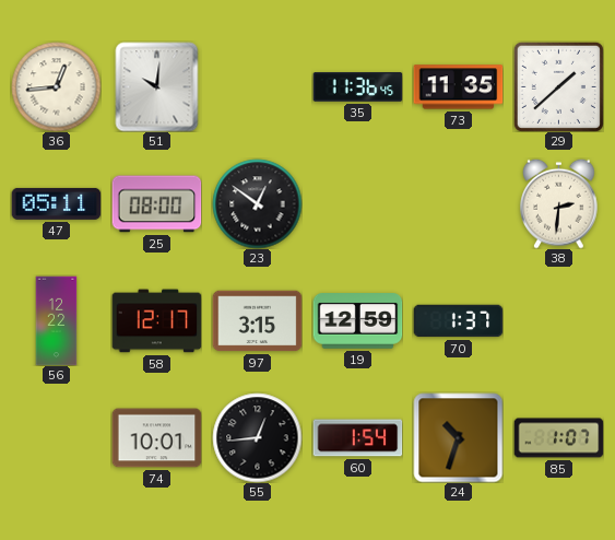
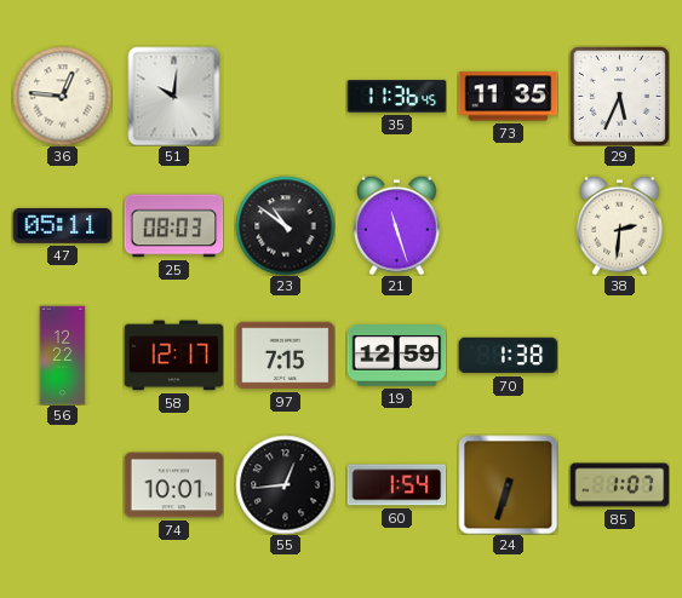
36: 12:44 -> 12:46 (62, 96)
29: 1:38 -> 5:34 (619, 96)
25: 08:00 -> 08:03 (173, 226)
23: 12:51 -> 10:51 (285, 225)
21: none -> 11:27 (397, 225)
97: 3:15 -> 7:15 (285, 356)
70: 1:37 -> 1:38 (508, 356)
24: 10:33 -> 6:33 (508, 484)
